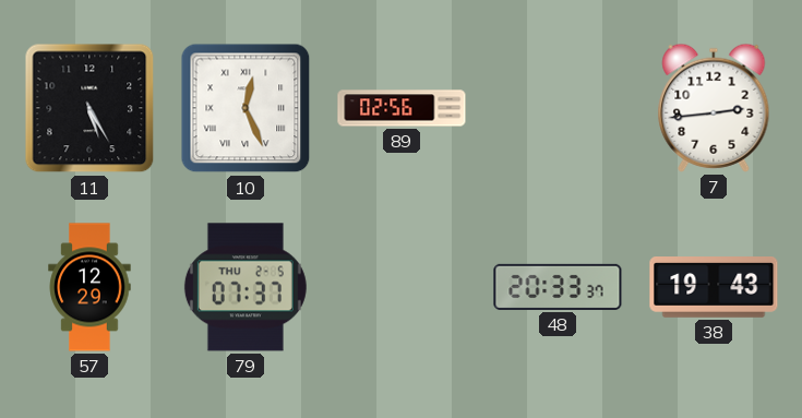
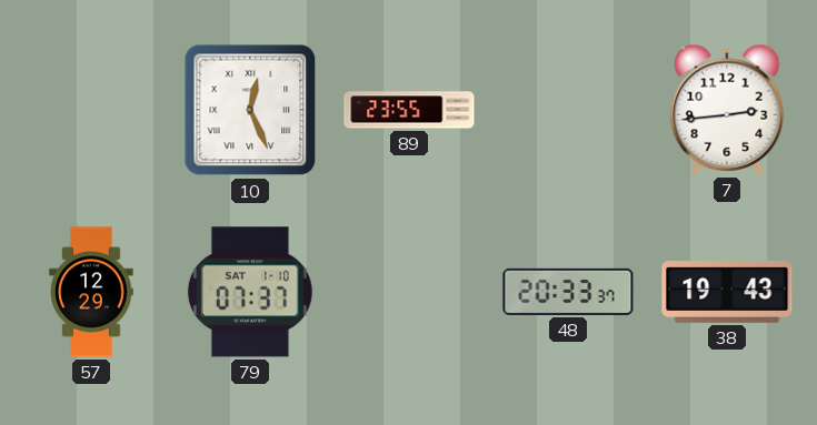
11: 5:25 -> none (89, 108)
89: 02:56 -> 23:55 (409, 110)
79 date: THU 2-5 -> SAT 1-10 (250, 292)
